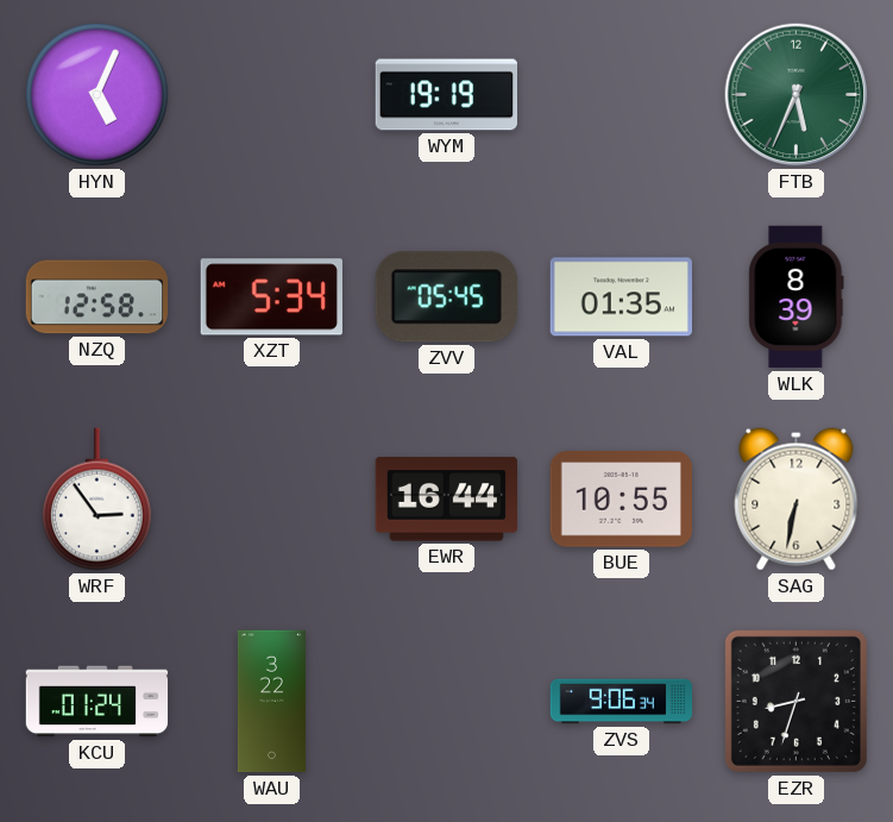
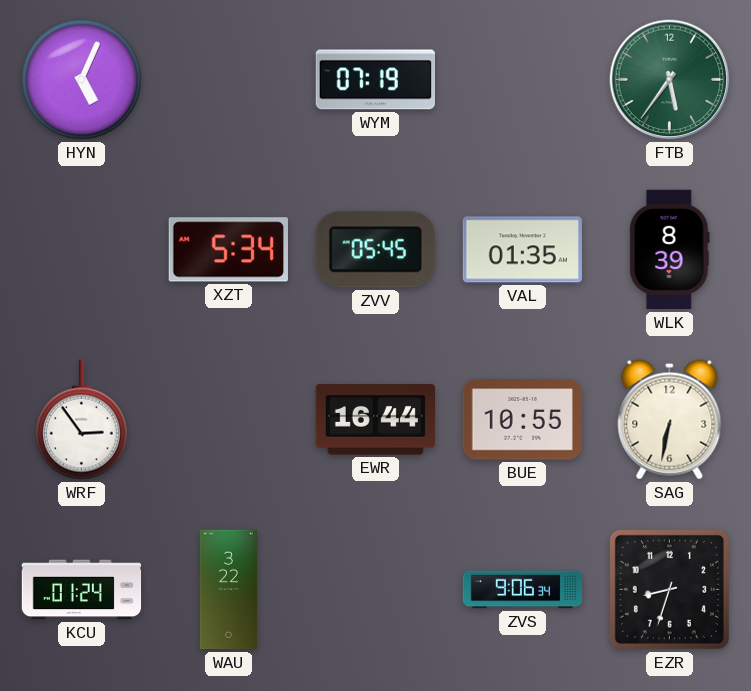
WYM: 19:19 -> 07:19 (375, 80)
FTB: 5:34 -> 5:36 (670, 80)
NZQ: 12:58 -> none (98, 297)
